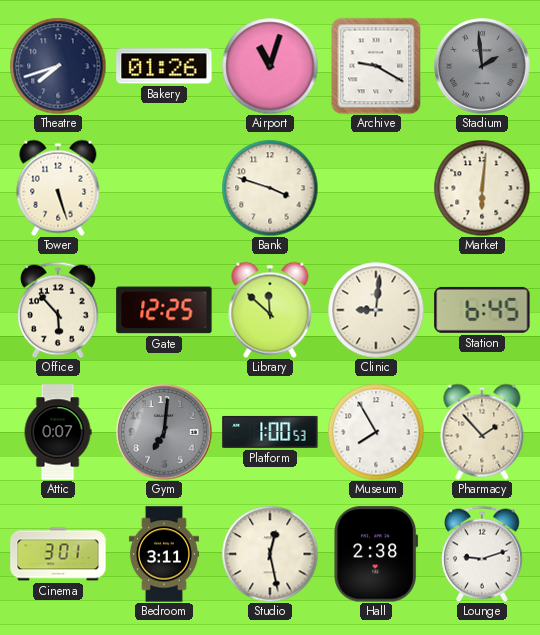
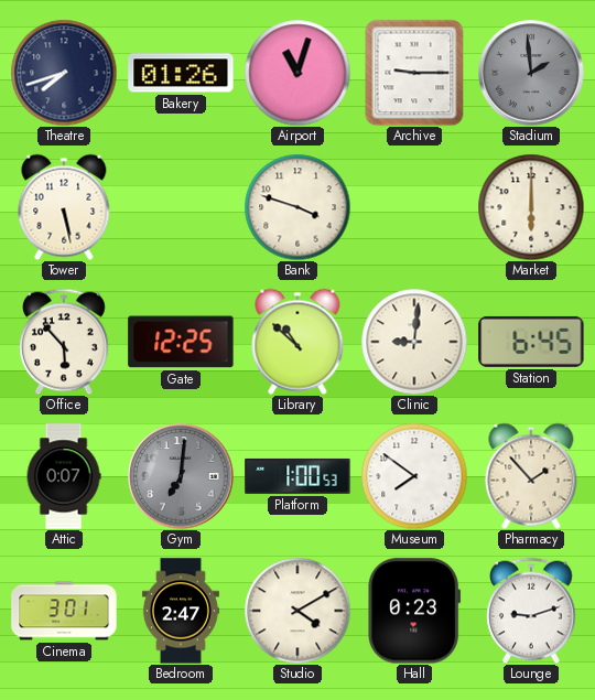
Archive: 9:20 -> 9:15 (414, 73)
Tower: 5:27 -> 5:28 (64, 207)
Market: 6:01 -> 6:00 (531, 207)
Library: 11:52 -> 10:52 (297, 342)
Museum: 7:55 -> 7:51 (414, 476)
Bedroom: 3:11 -> 2:47 (181, 611)
Studio: 12:28 -> 4:10 (297, 611)
Hall: 2:38 -> 0:23 (414, 611)
